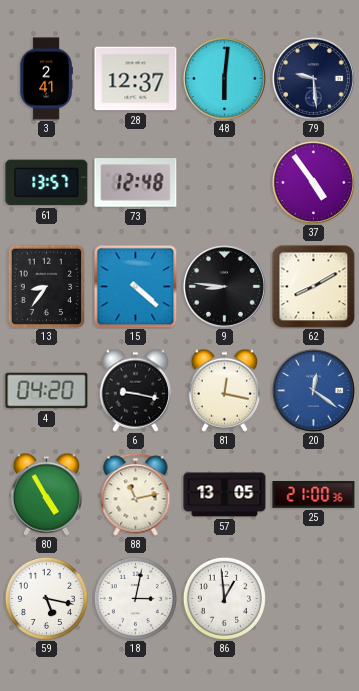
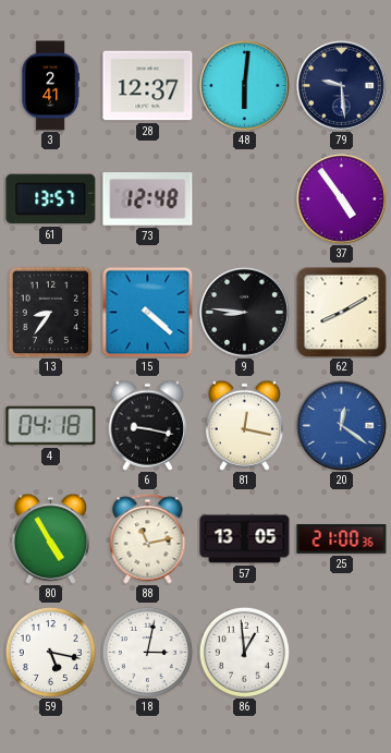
4: 04:20 -> 04:18 (51, 426)
